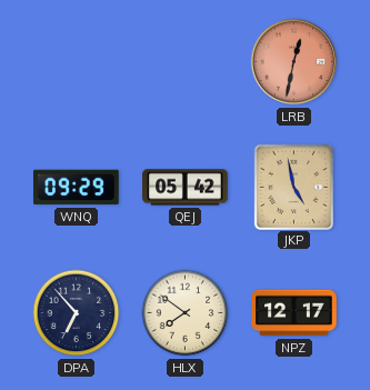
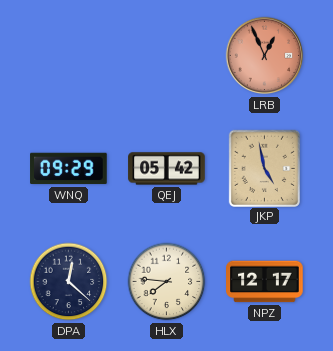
LRB: 12:32 -> 12:56 (265, 56)
DPA: 6:53 -> 12:22 (69, 282)
HLX: 7:51 -> 7:46 (167, 282)
